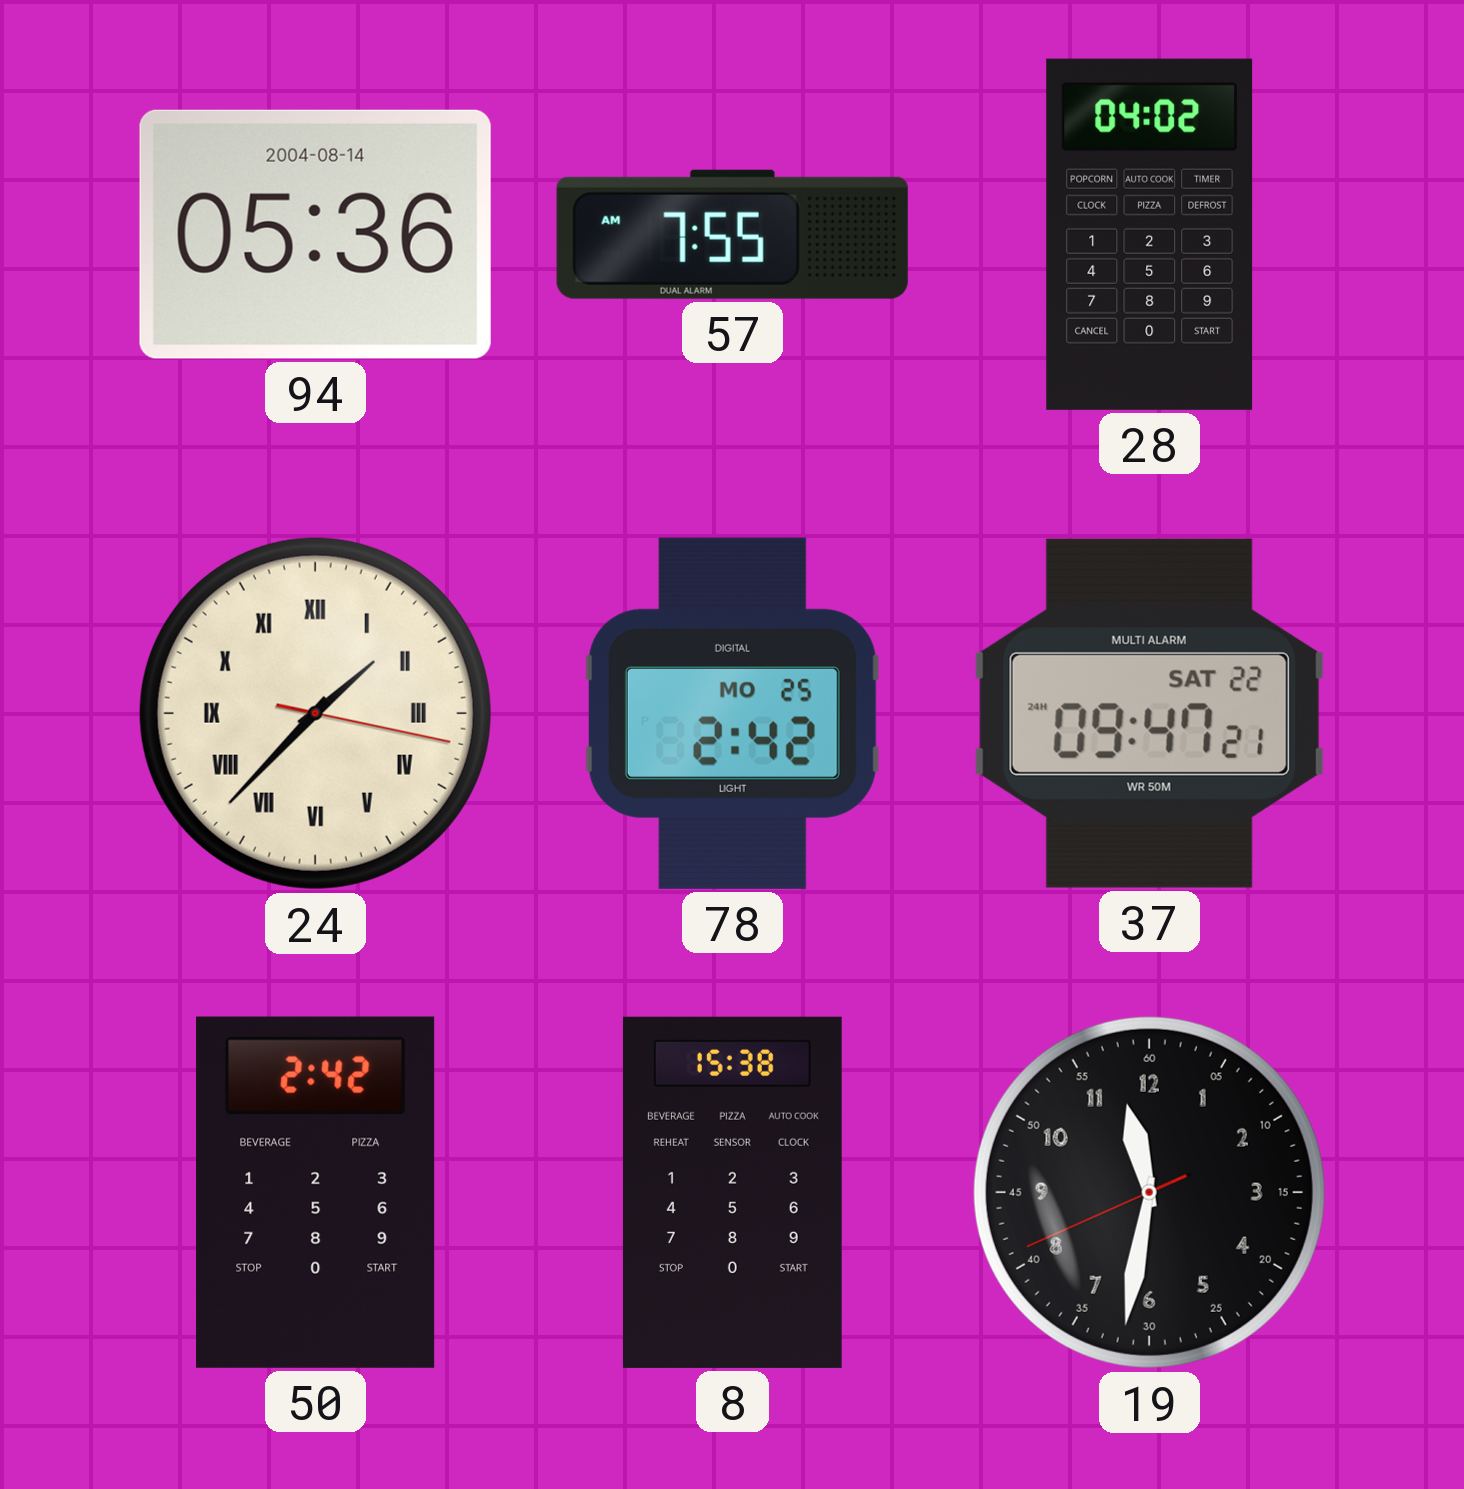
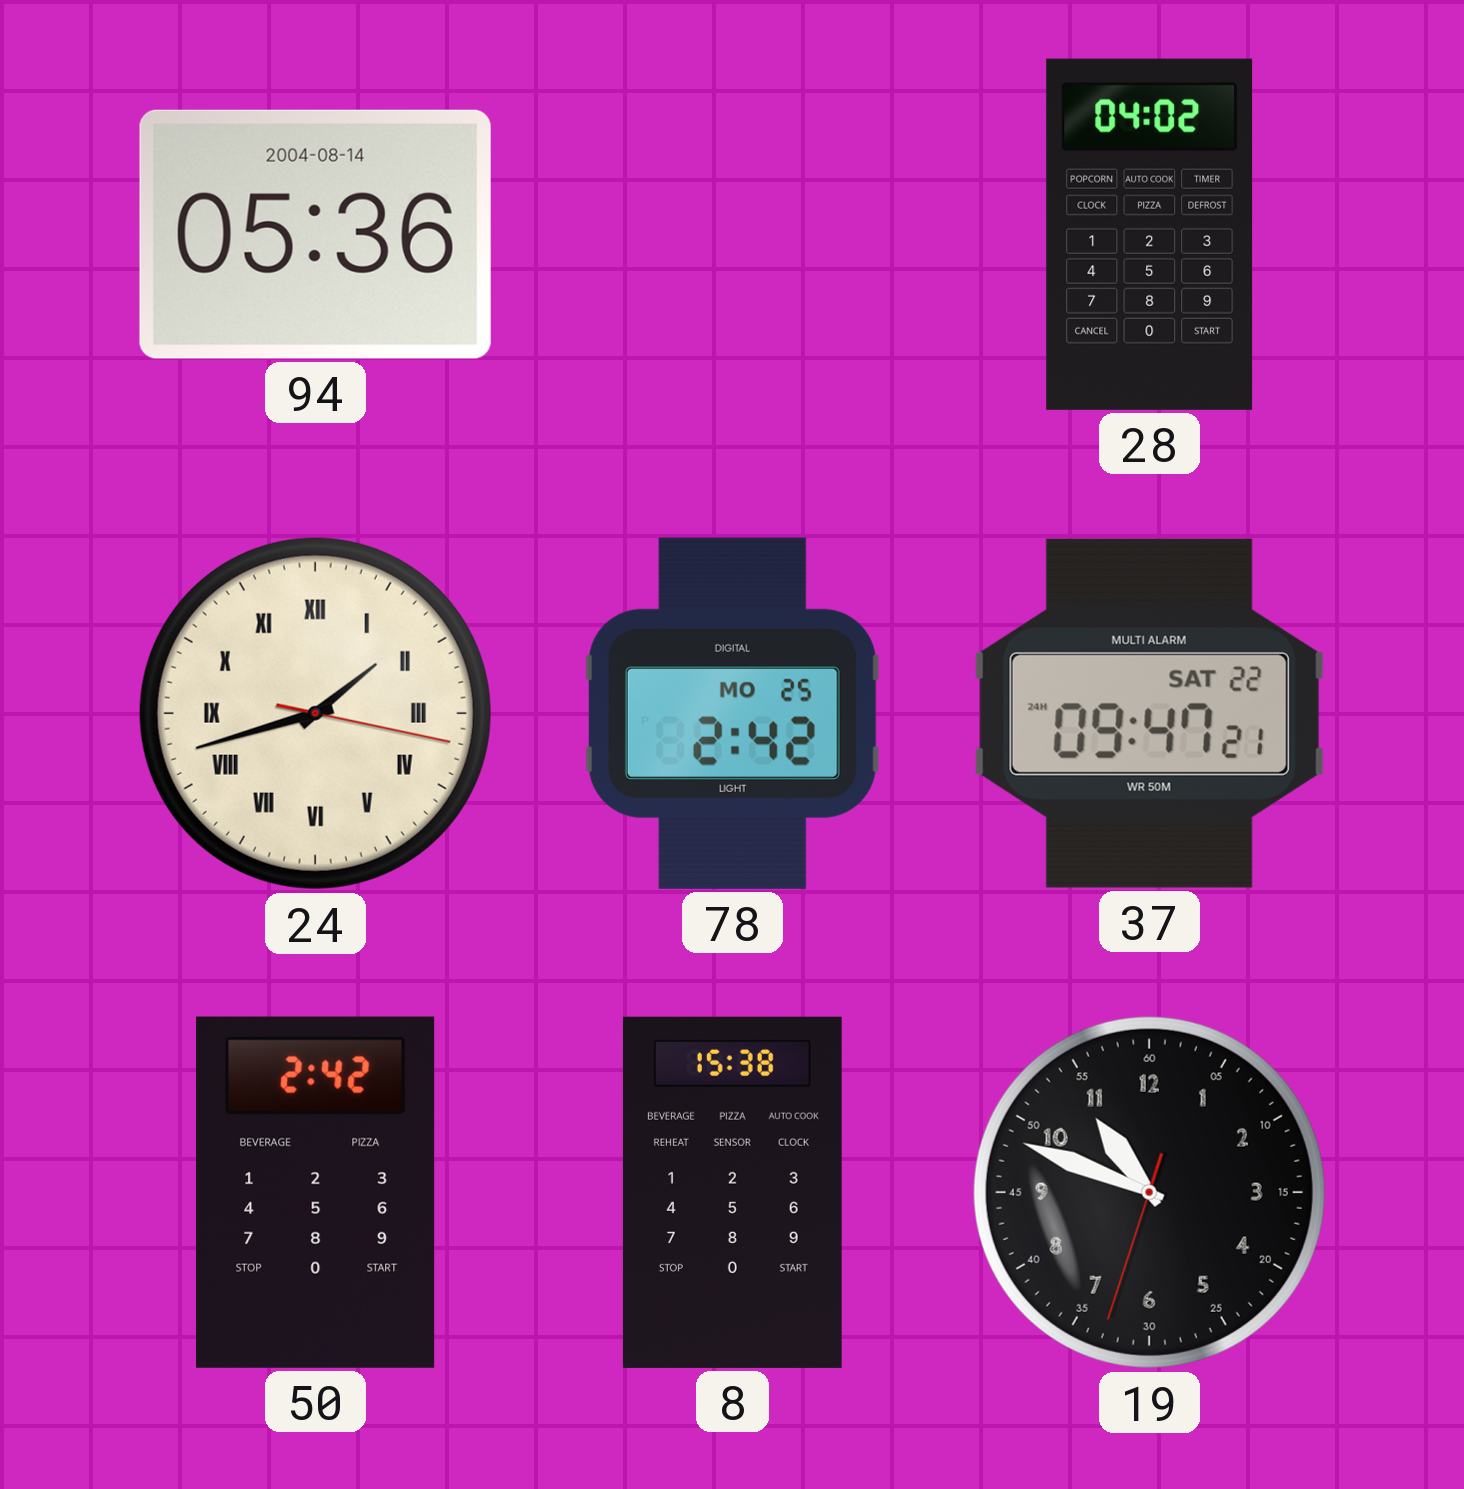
57: 7:55 -> none (732, 234)
24: 1:37 -> 1:42 (315, 713)
19: 11:31 -> 10:48 (1149, 1192)
